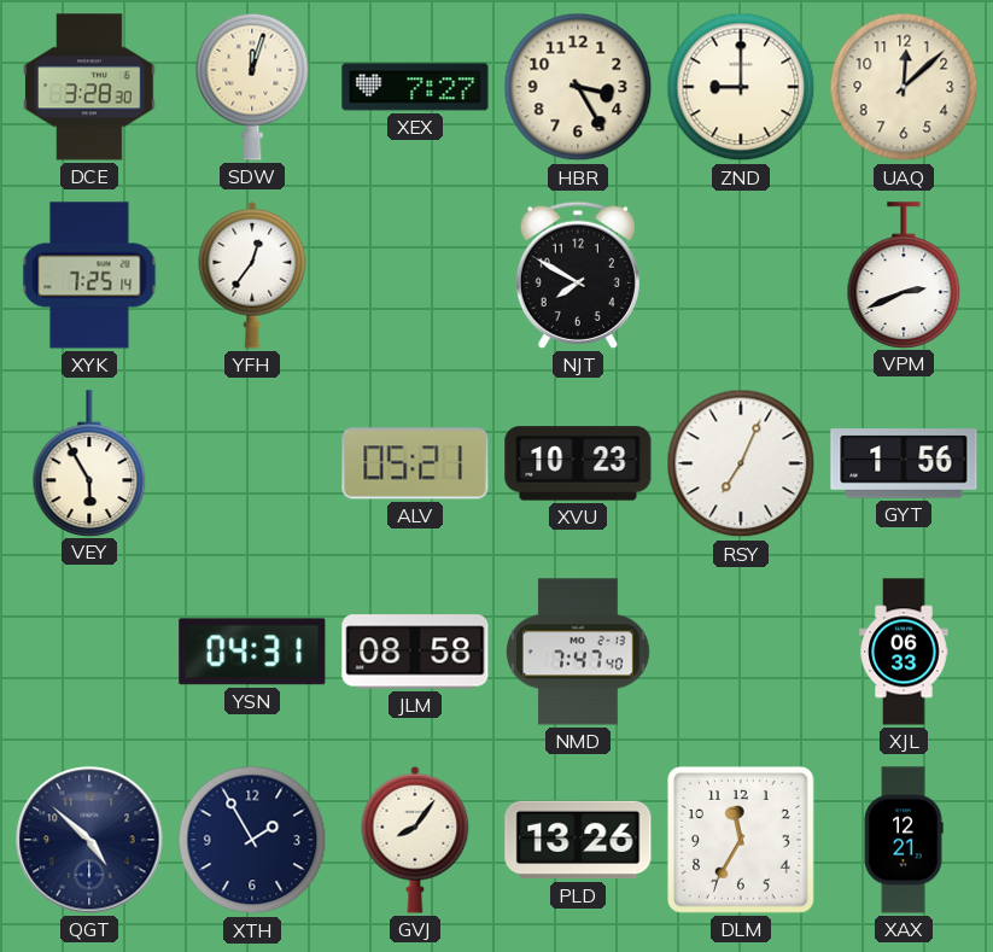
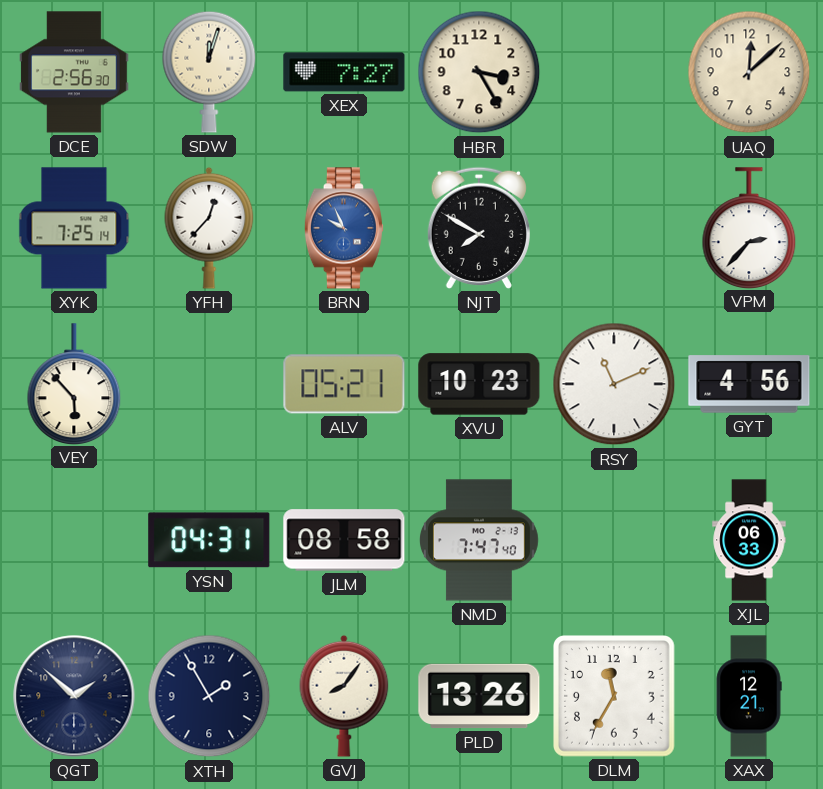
DCE: 3:28 -> 2:56 (74, 72)
ZND: 9:00 -> none (741, 87)
YFH: 12:36 -> 12:37 (209, 228)
BRN: none -> 9:56 (344, 228)
VPM: 2:41 -> 2:37 (749, 228)
VEY: 5:55 -> 5:53 (74, 384)
RSY: 7:04 -> 11:11 (614, 384)
GYT: 1:56 -> 4:56 (749, 384)
QGT: 4:52 -> 1:52 (74, 696)
